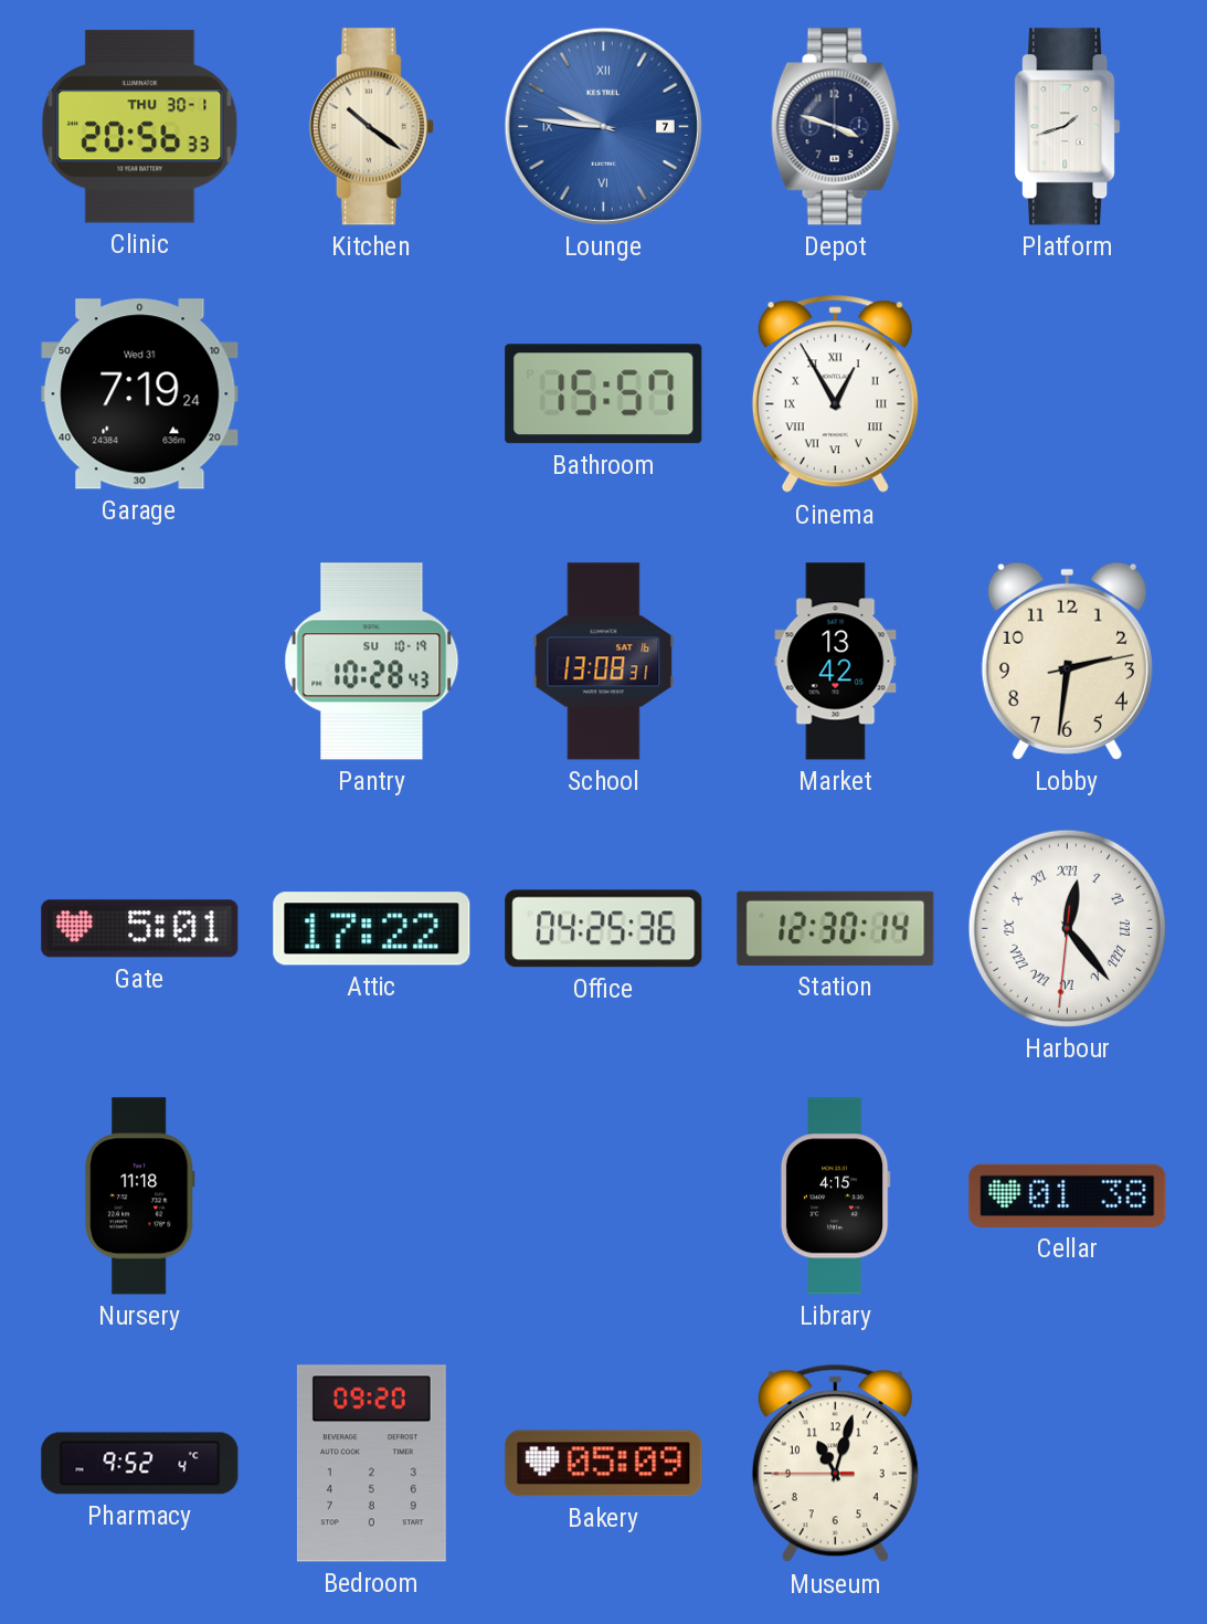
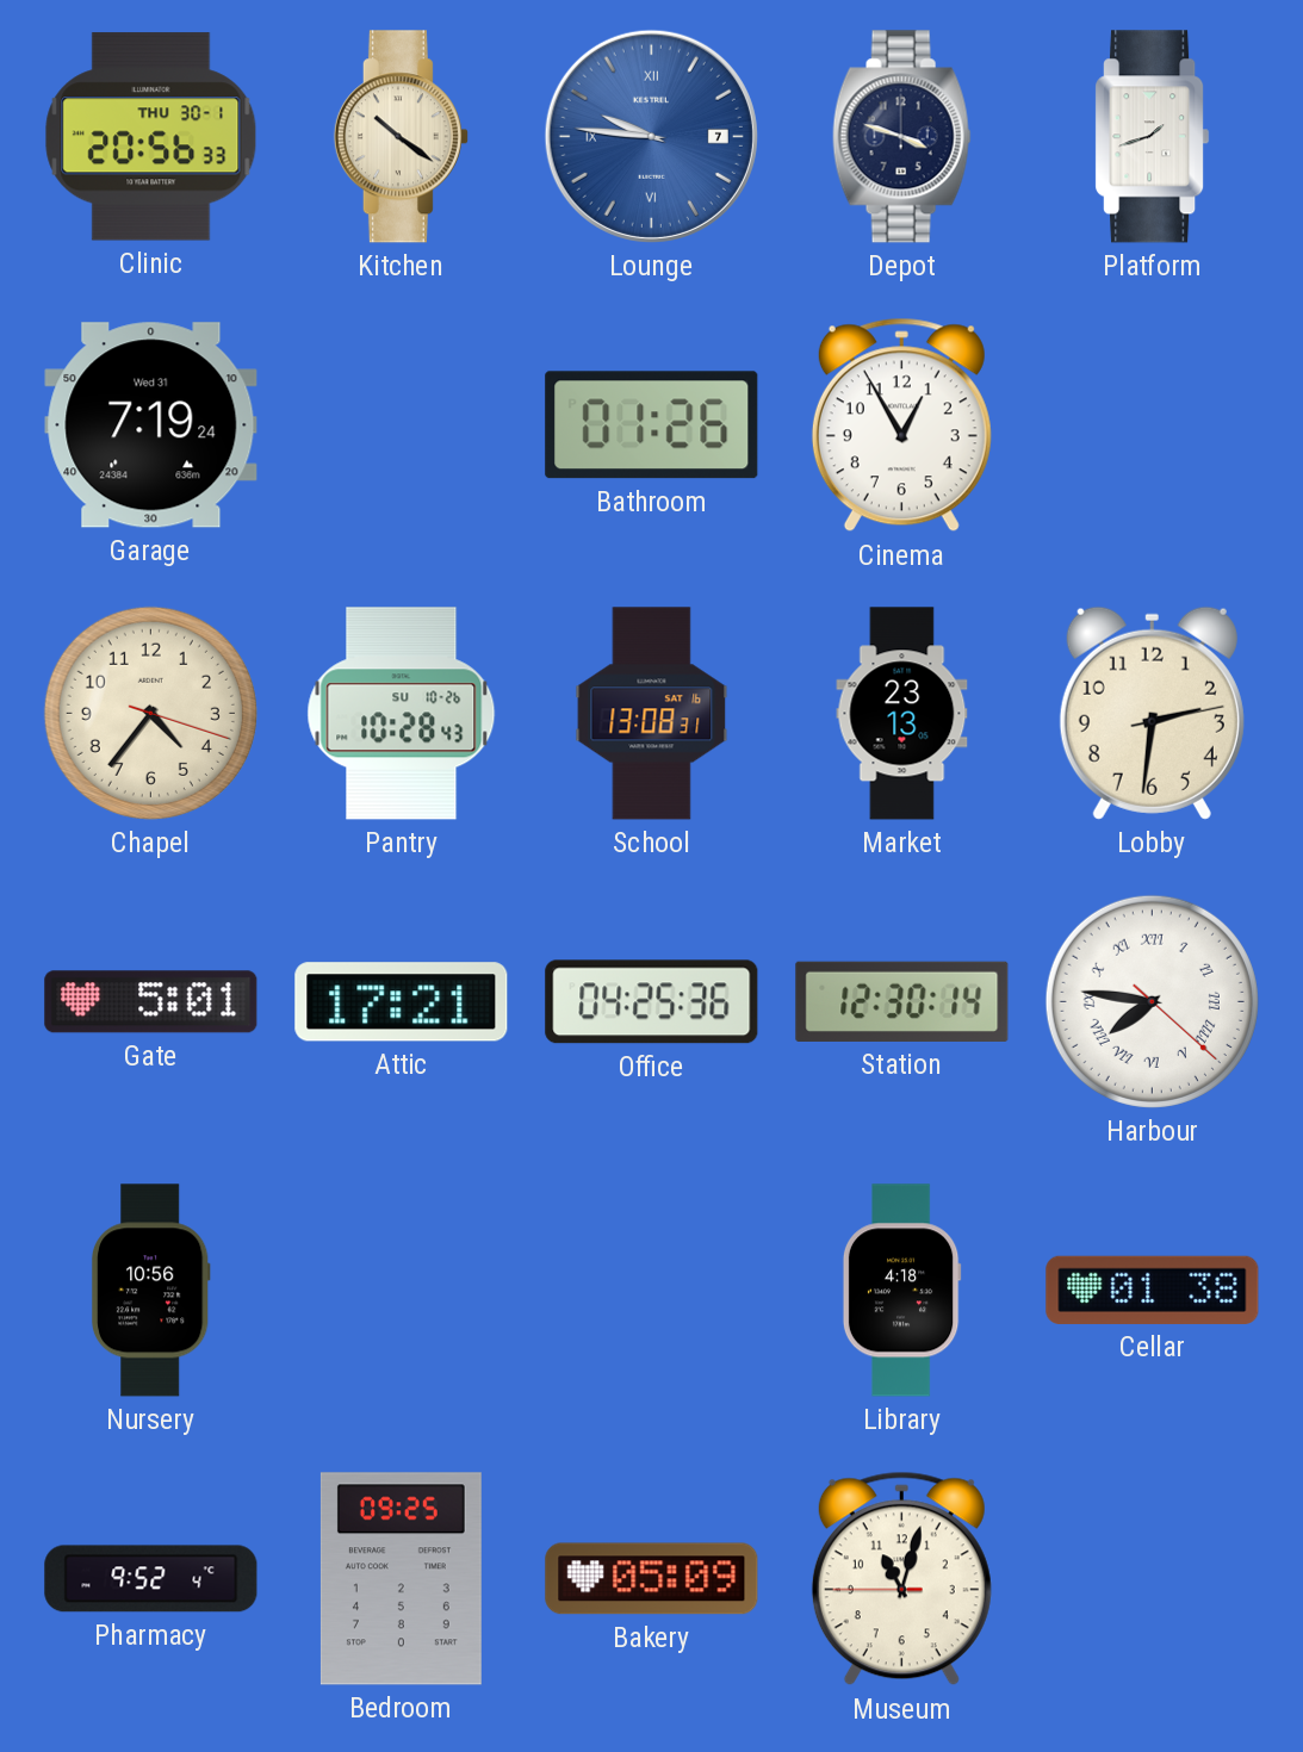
Bathroom: 15:57 -> 01:26 (652, 425)
Cinema numerals: Roman -> Arabic (901, 425)
Chapel: none -> 4:36 (150, 713)
Pantry date: SU 10-19 -> SU 10-26 (402, 714)
Market: 13:42 -> 23:13 (902, 714)
Attic: 17:22 -> 17:21 (402, 1002)
Harbour: 12:23 -> 7:46 (1152, 1001)
Nursery: 11:18 -> 10:56 (150, 1291)
Library: 4:15 -> 4:18 (901, 1291)
Bedroom: 09:20 -> 09:25 (401, 1579)
